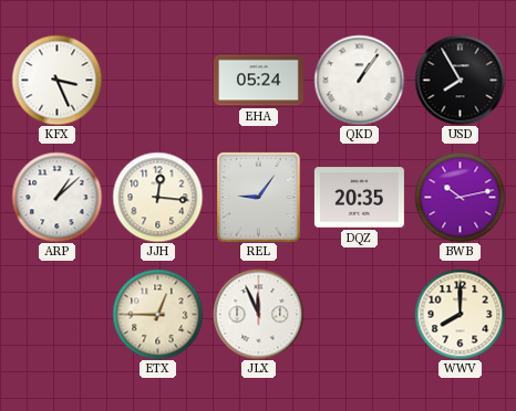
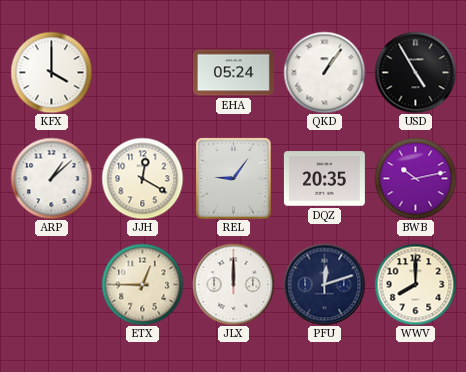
KFX: 3:26 -> 4:00 (51, 72)
USD: 7:55 -> 4:55 (415, 72)
JJH: 12:16 -> 12:20 (142, 178)
JLX: 11:56 -> 12:00 (233, 284)
PFU: none -> 12:12 (324, 284)
